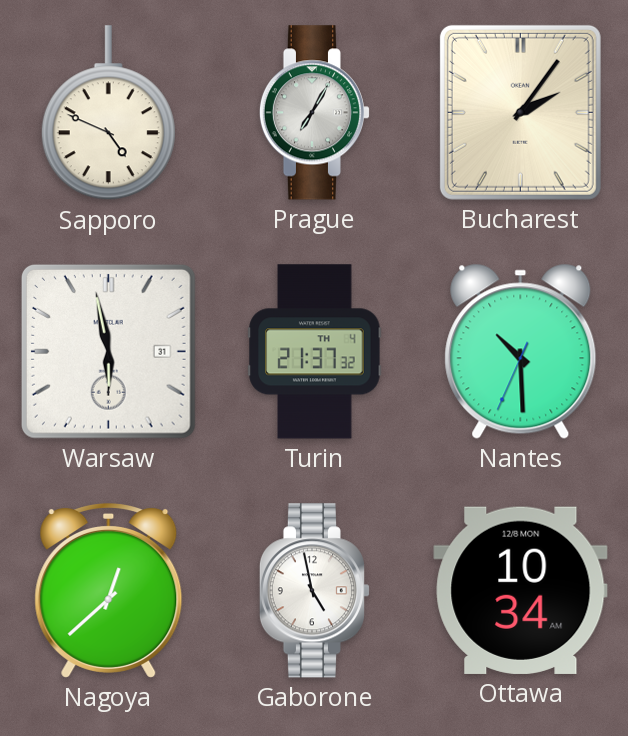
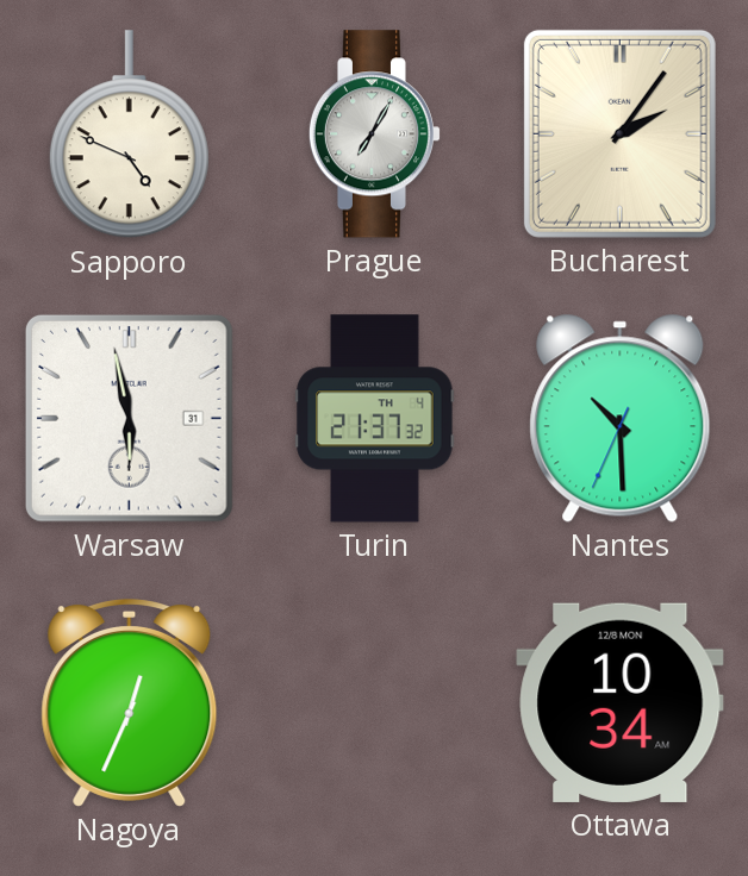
Nagoya: 12:38 -> 12:34 (130, 703)
Gaborone: 4:58 -> none (315, 591)
